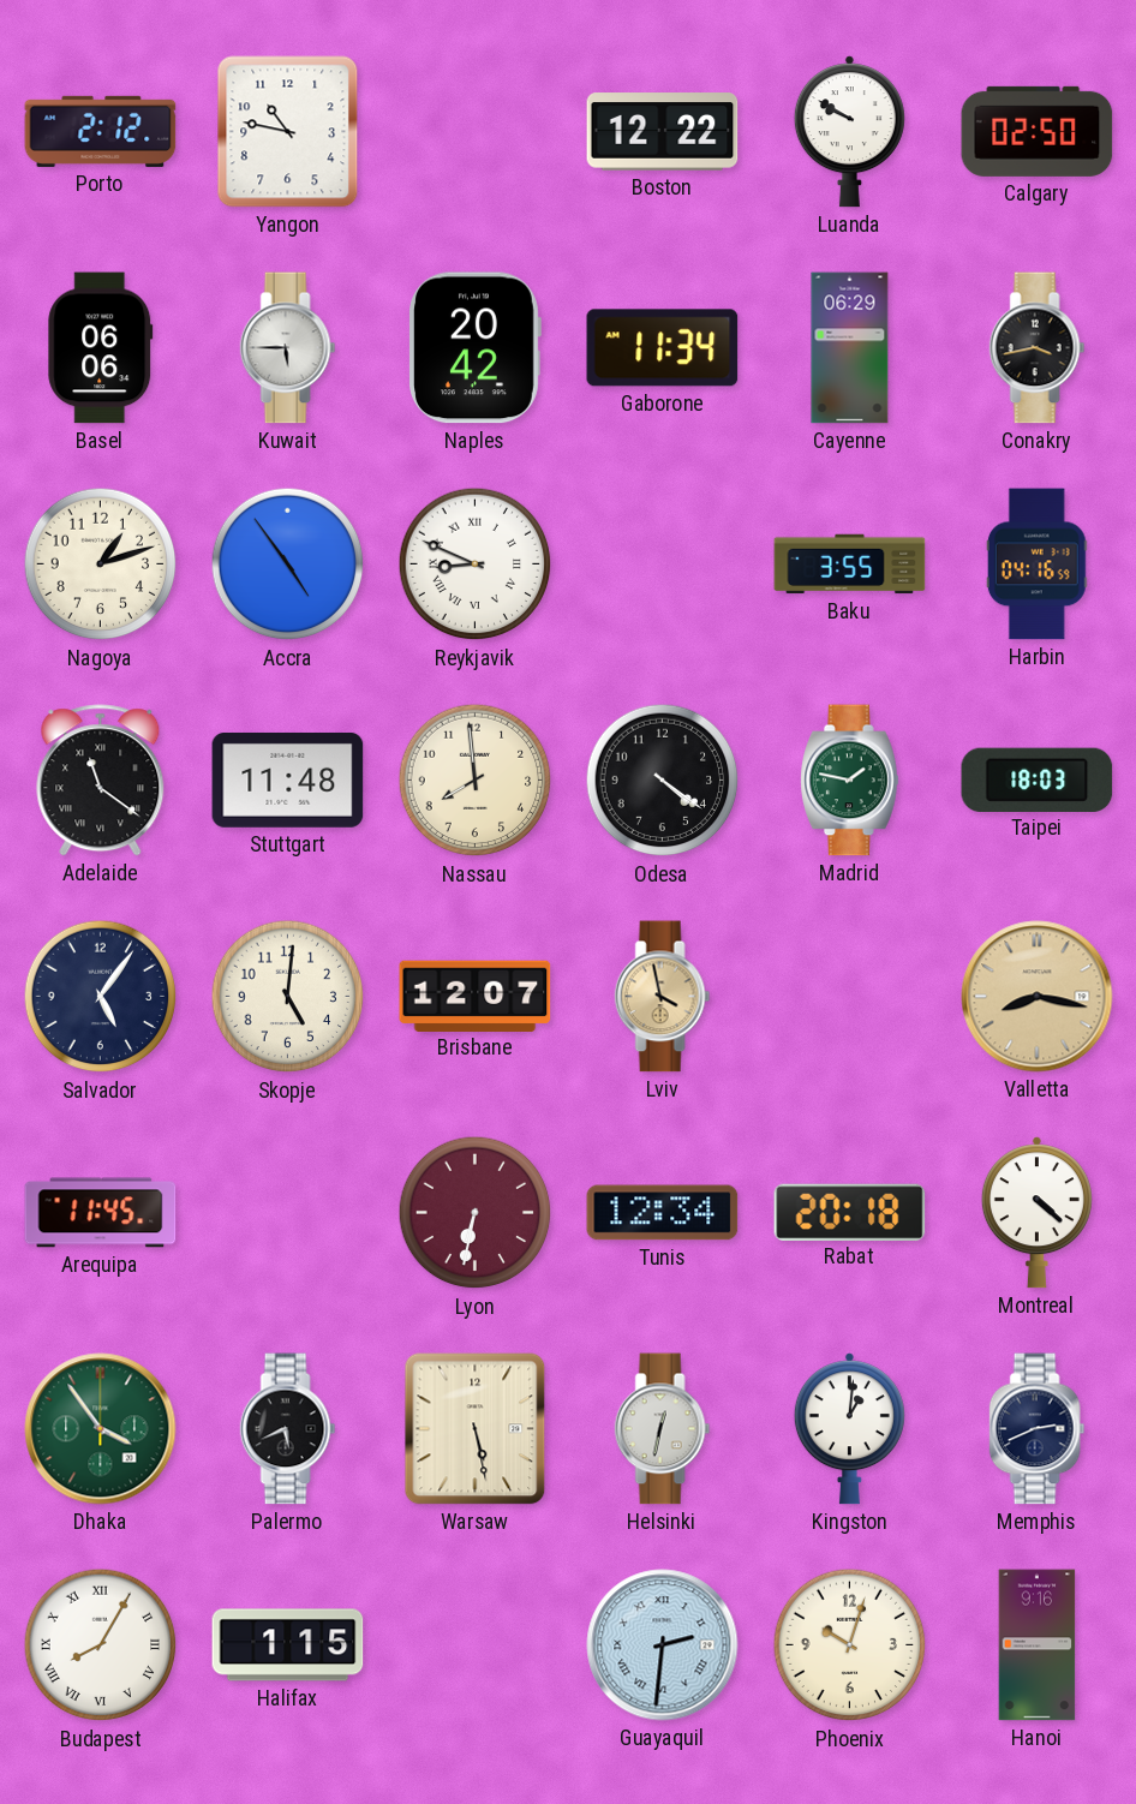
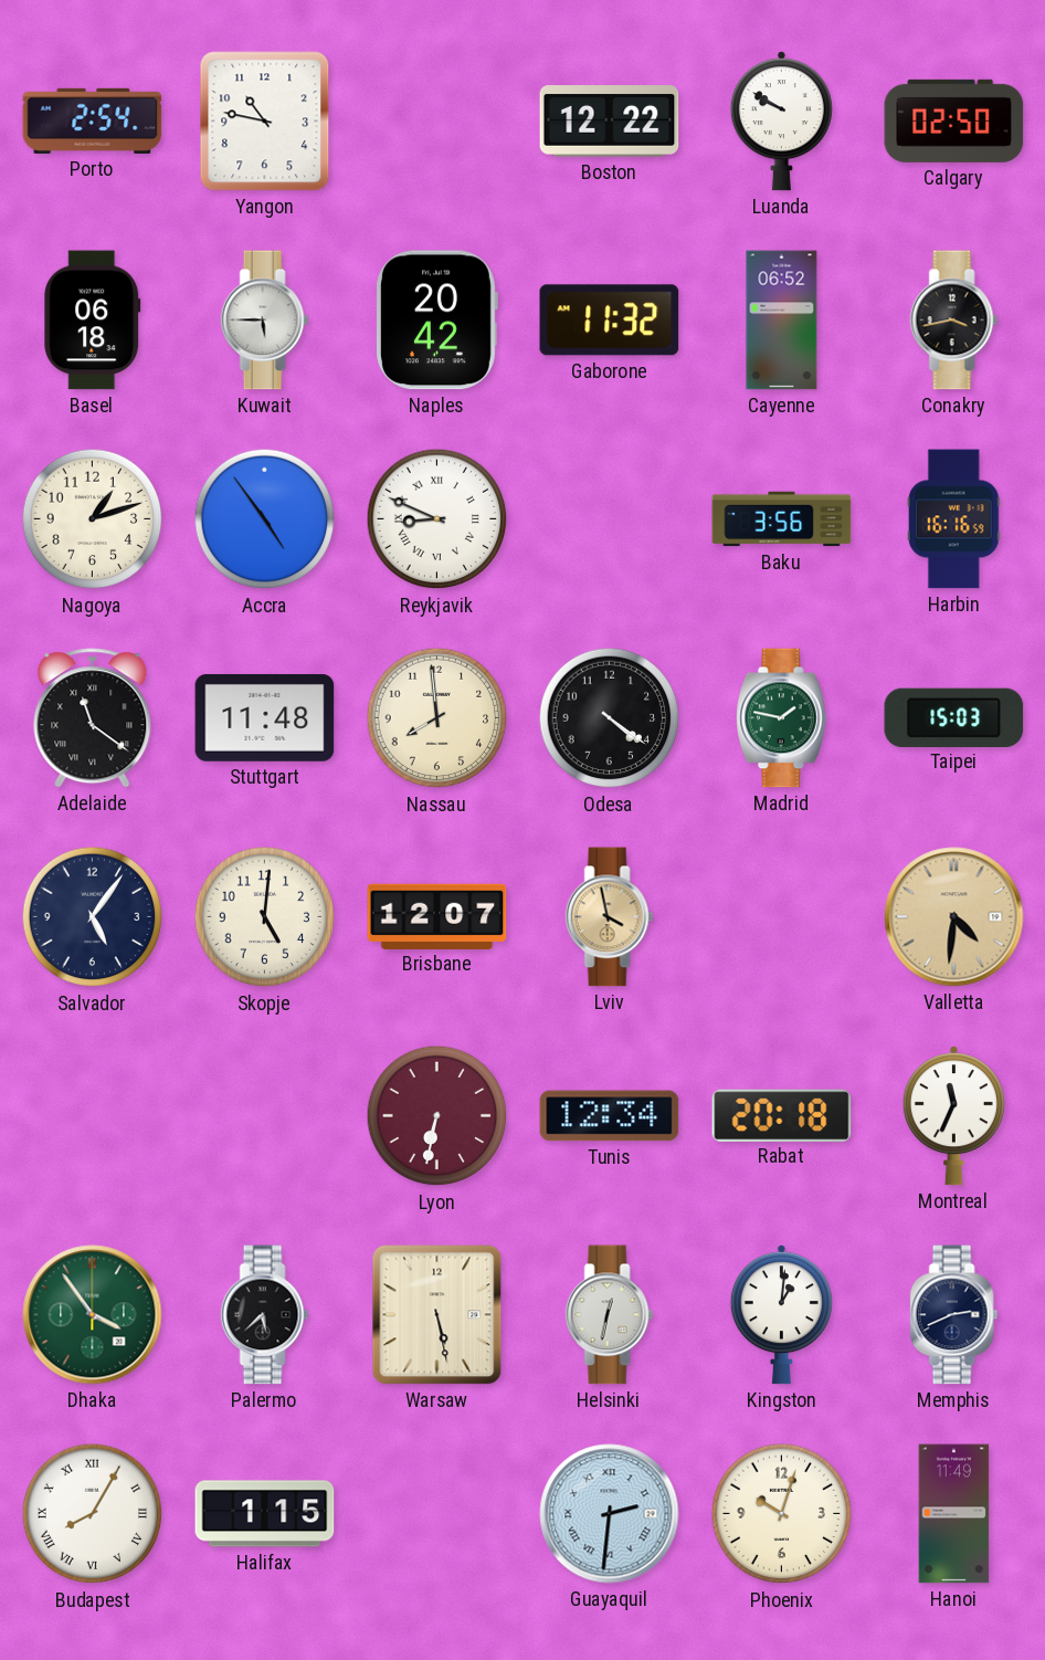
Porto: 2:12 -> 2:54 (93, 120)
Basel: 06:06 -> 06:18 (93, 321)
Gaborone: 11:34 -> 11:32 (610, 321)
Cayenne: 06:29 -> 06:52 (782, 321)
Baku: 3:55 -> 3:56 (782, 519)
Harbin: 04:16 -> 16:16 (953, 519)
Taipei: 18:03 -> 15:03 (954, 717)
Valletta: 8:17 -> 4:31 (954, 917)
Arequipa: 11:45 -> none (101, 1213)
Montreal: 4:22 -> 11:34 (953, 1116)
Palermo: 5:41 -> 5:38 (265, 1315)
Hanoi: 9:16 -> 11:49 (954, 1514)
